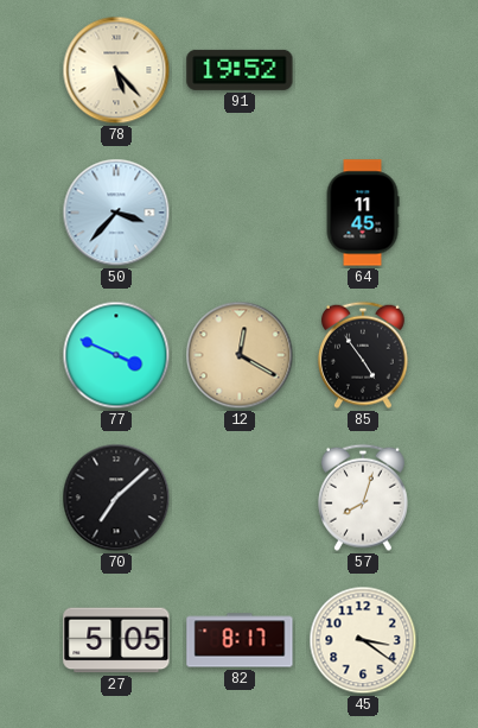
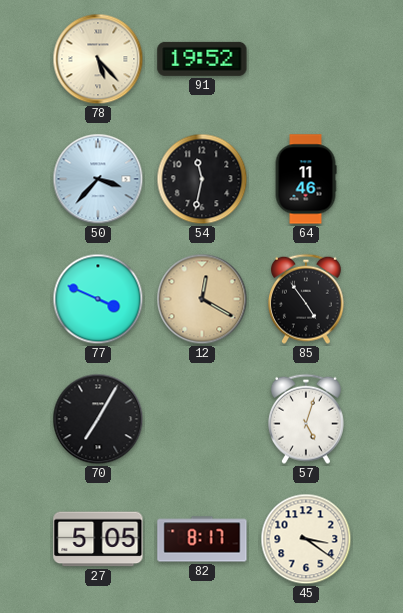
54: none -> 11:32 (202, 179)
64: 11:45 -> 11:46 (306, 179)
70: 7:08 -> 7:05 (98, 419)
57: 8:03 -> 5:03 (306, 419)
